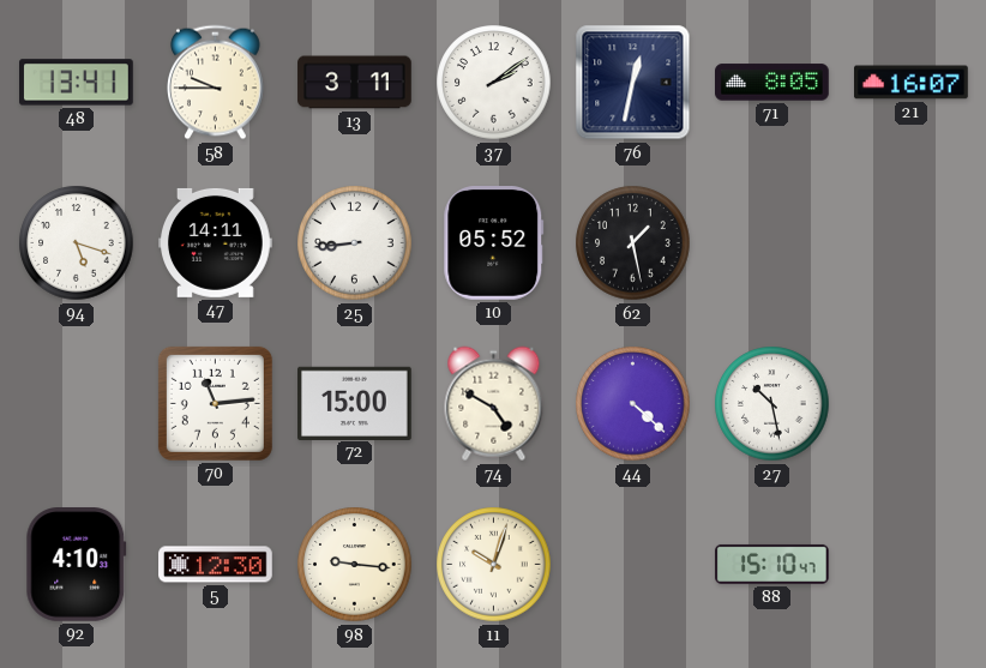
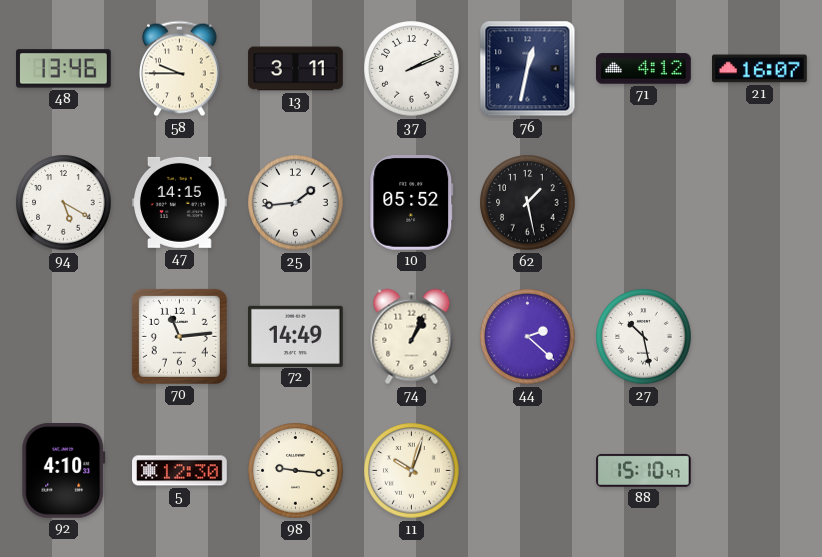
48: 13:41 -> 13:46 (64, 69)
37: 2:09 -> 2:11 (412, 69)
71: 8:05 -> 4:12 (644, 69)
94: 5:18 -> 5:20 (64, 203)
47: 14:11 -> 14:15 (180, 202)
25: 8:44 -> 1:44 (296, 203)
72: 15:00 -> 14:49 (296, 336)
74: 4:50 -> 1:04 (412, 337)
44: 4:22 -> 2:22 (528, 337)
